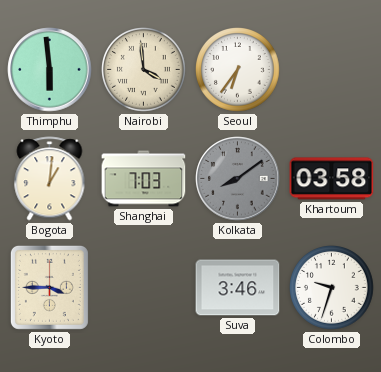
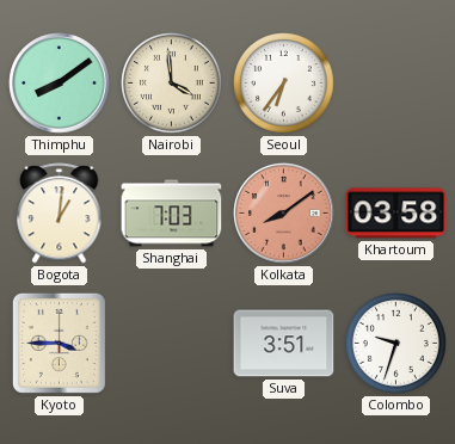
Thimphu: 5:59 -> 8:09 (60, 84)
Kolkata dial: grey -> salmon (284, 214)
Suva: 3:46 -> 3:51 (284, 344)
